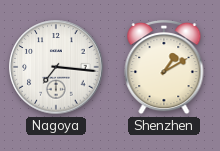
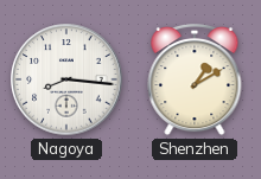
Nagoya: 7:16 -> 8:16 (66, 79)
